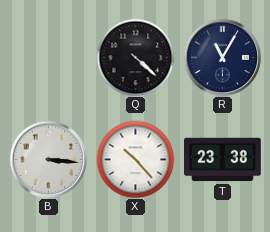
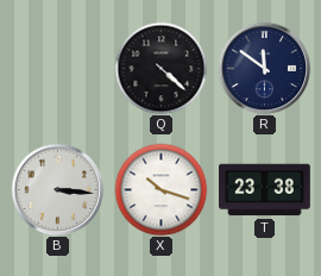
R: 11:05 -> 11:51 (264, 68)
X: 10:23 -> 10:18 (160, 189)
